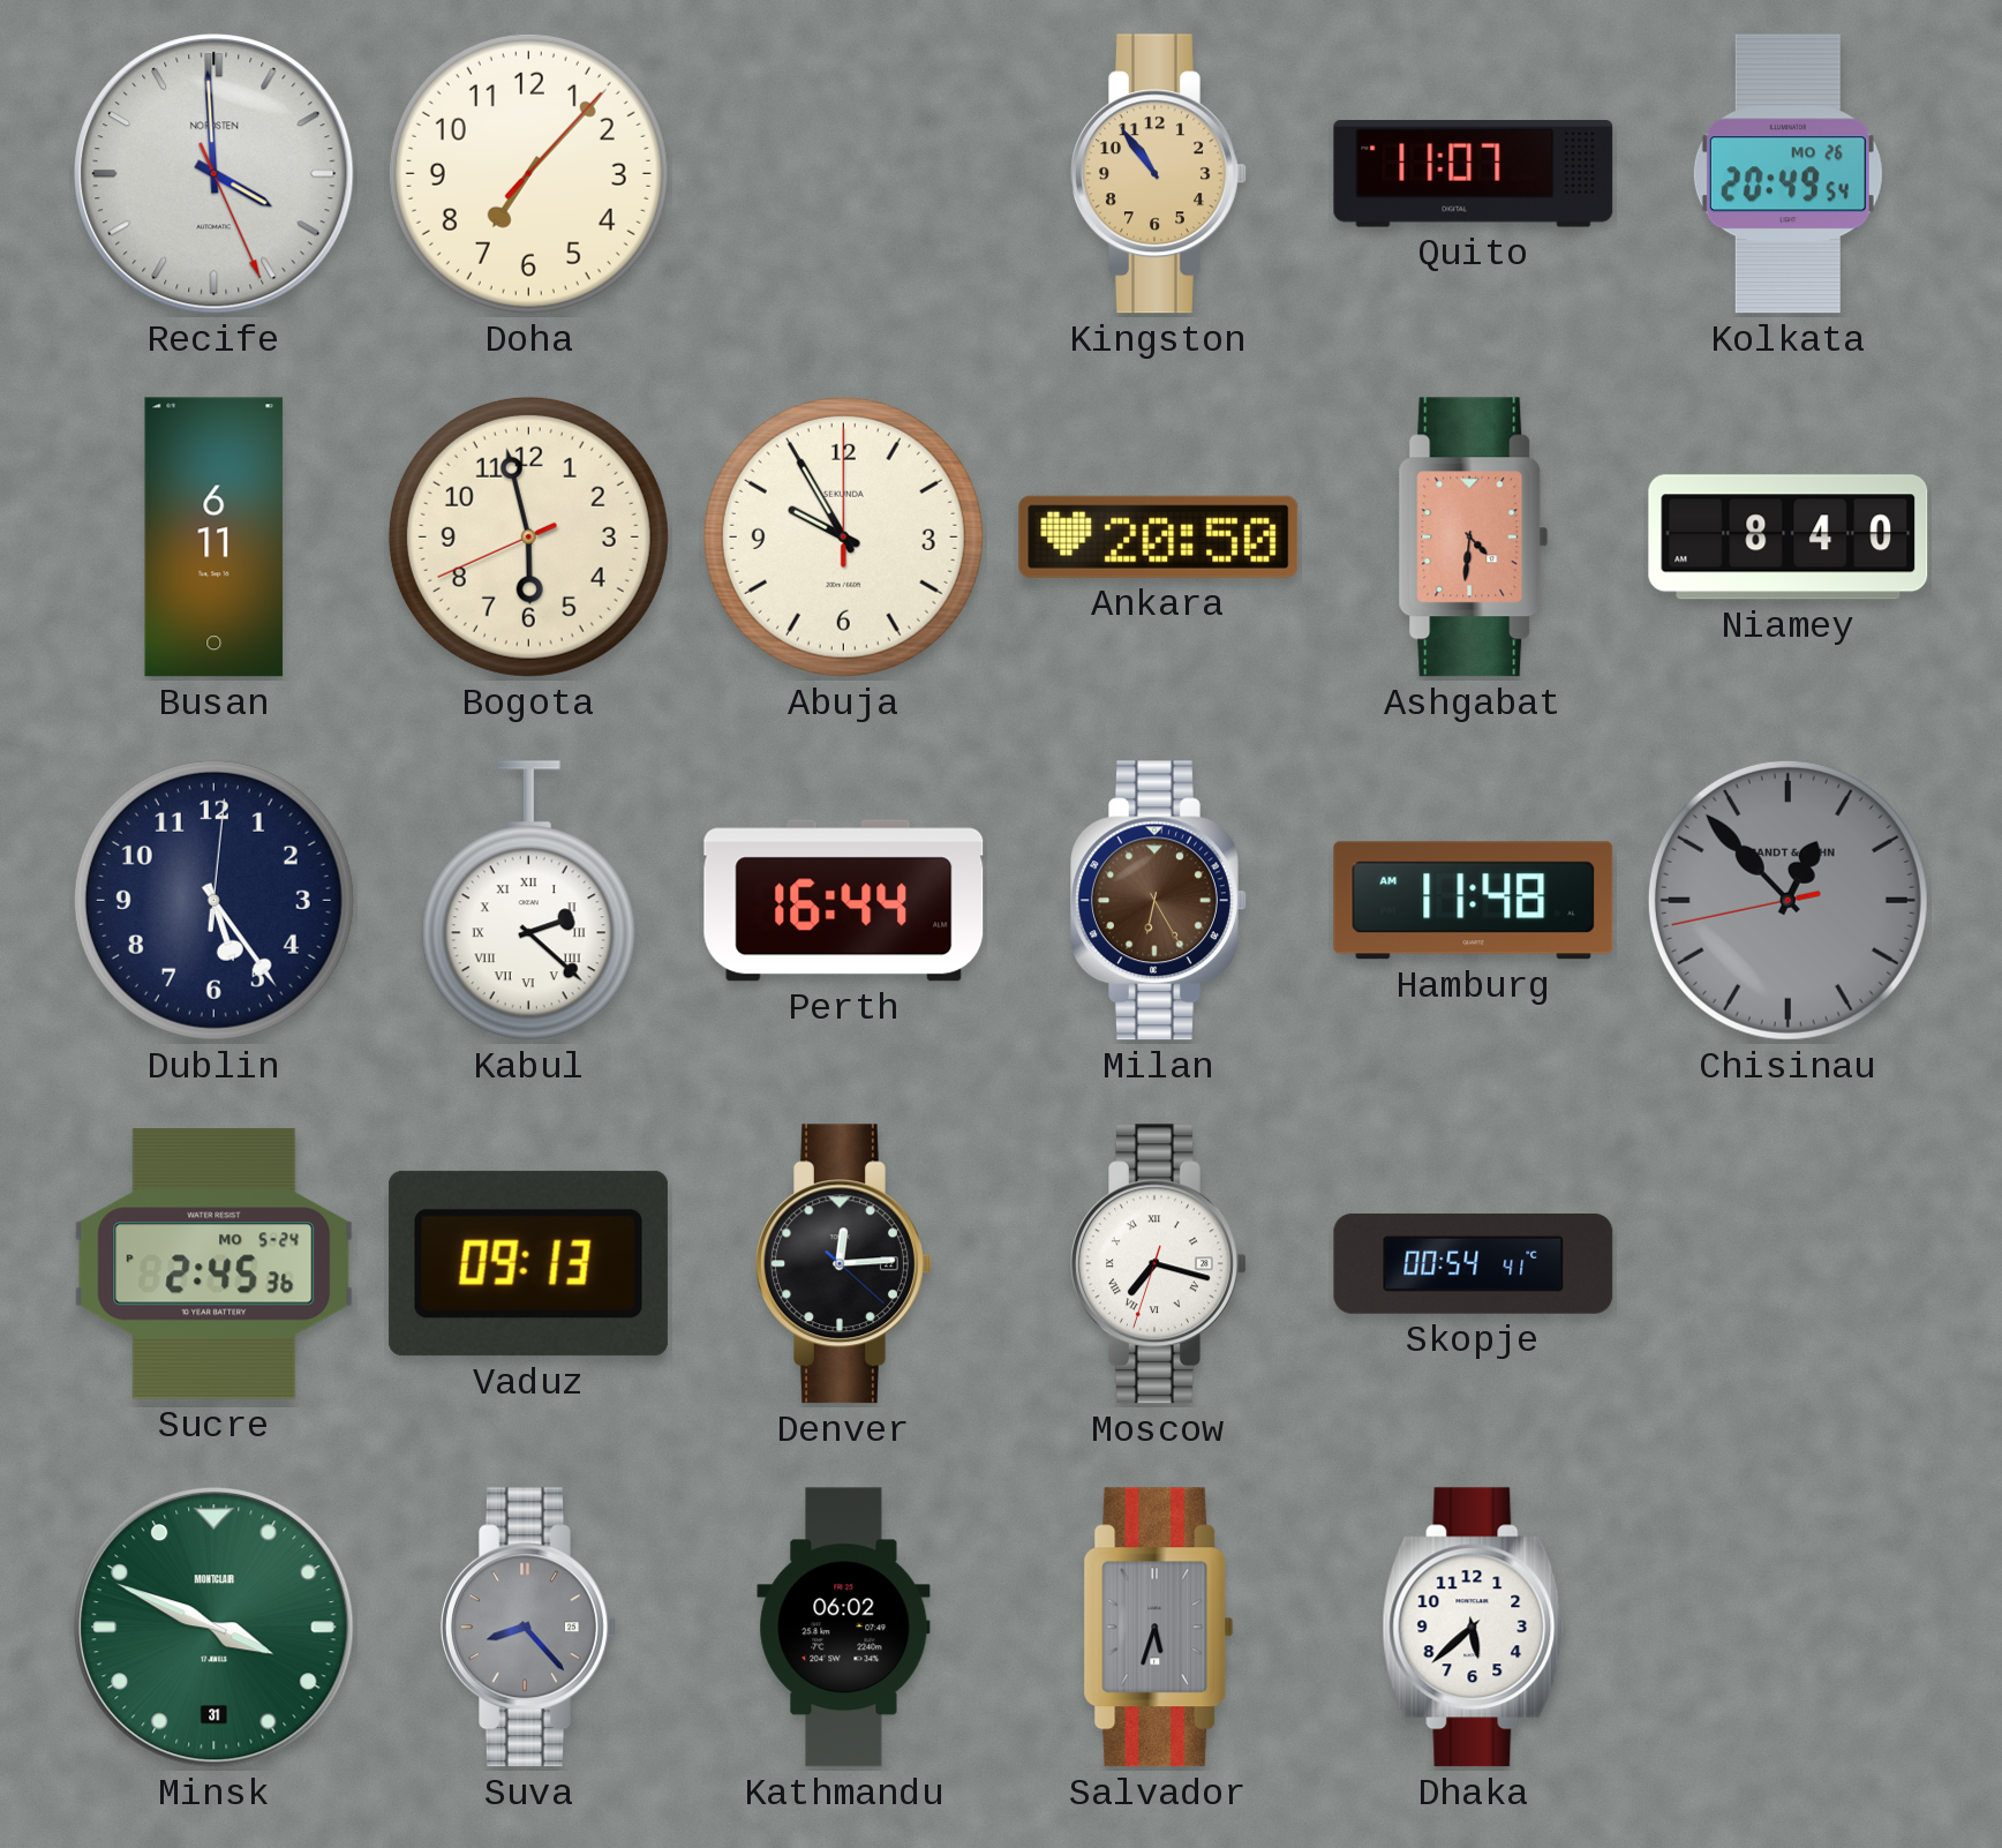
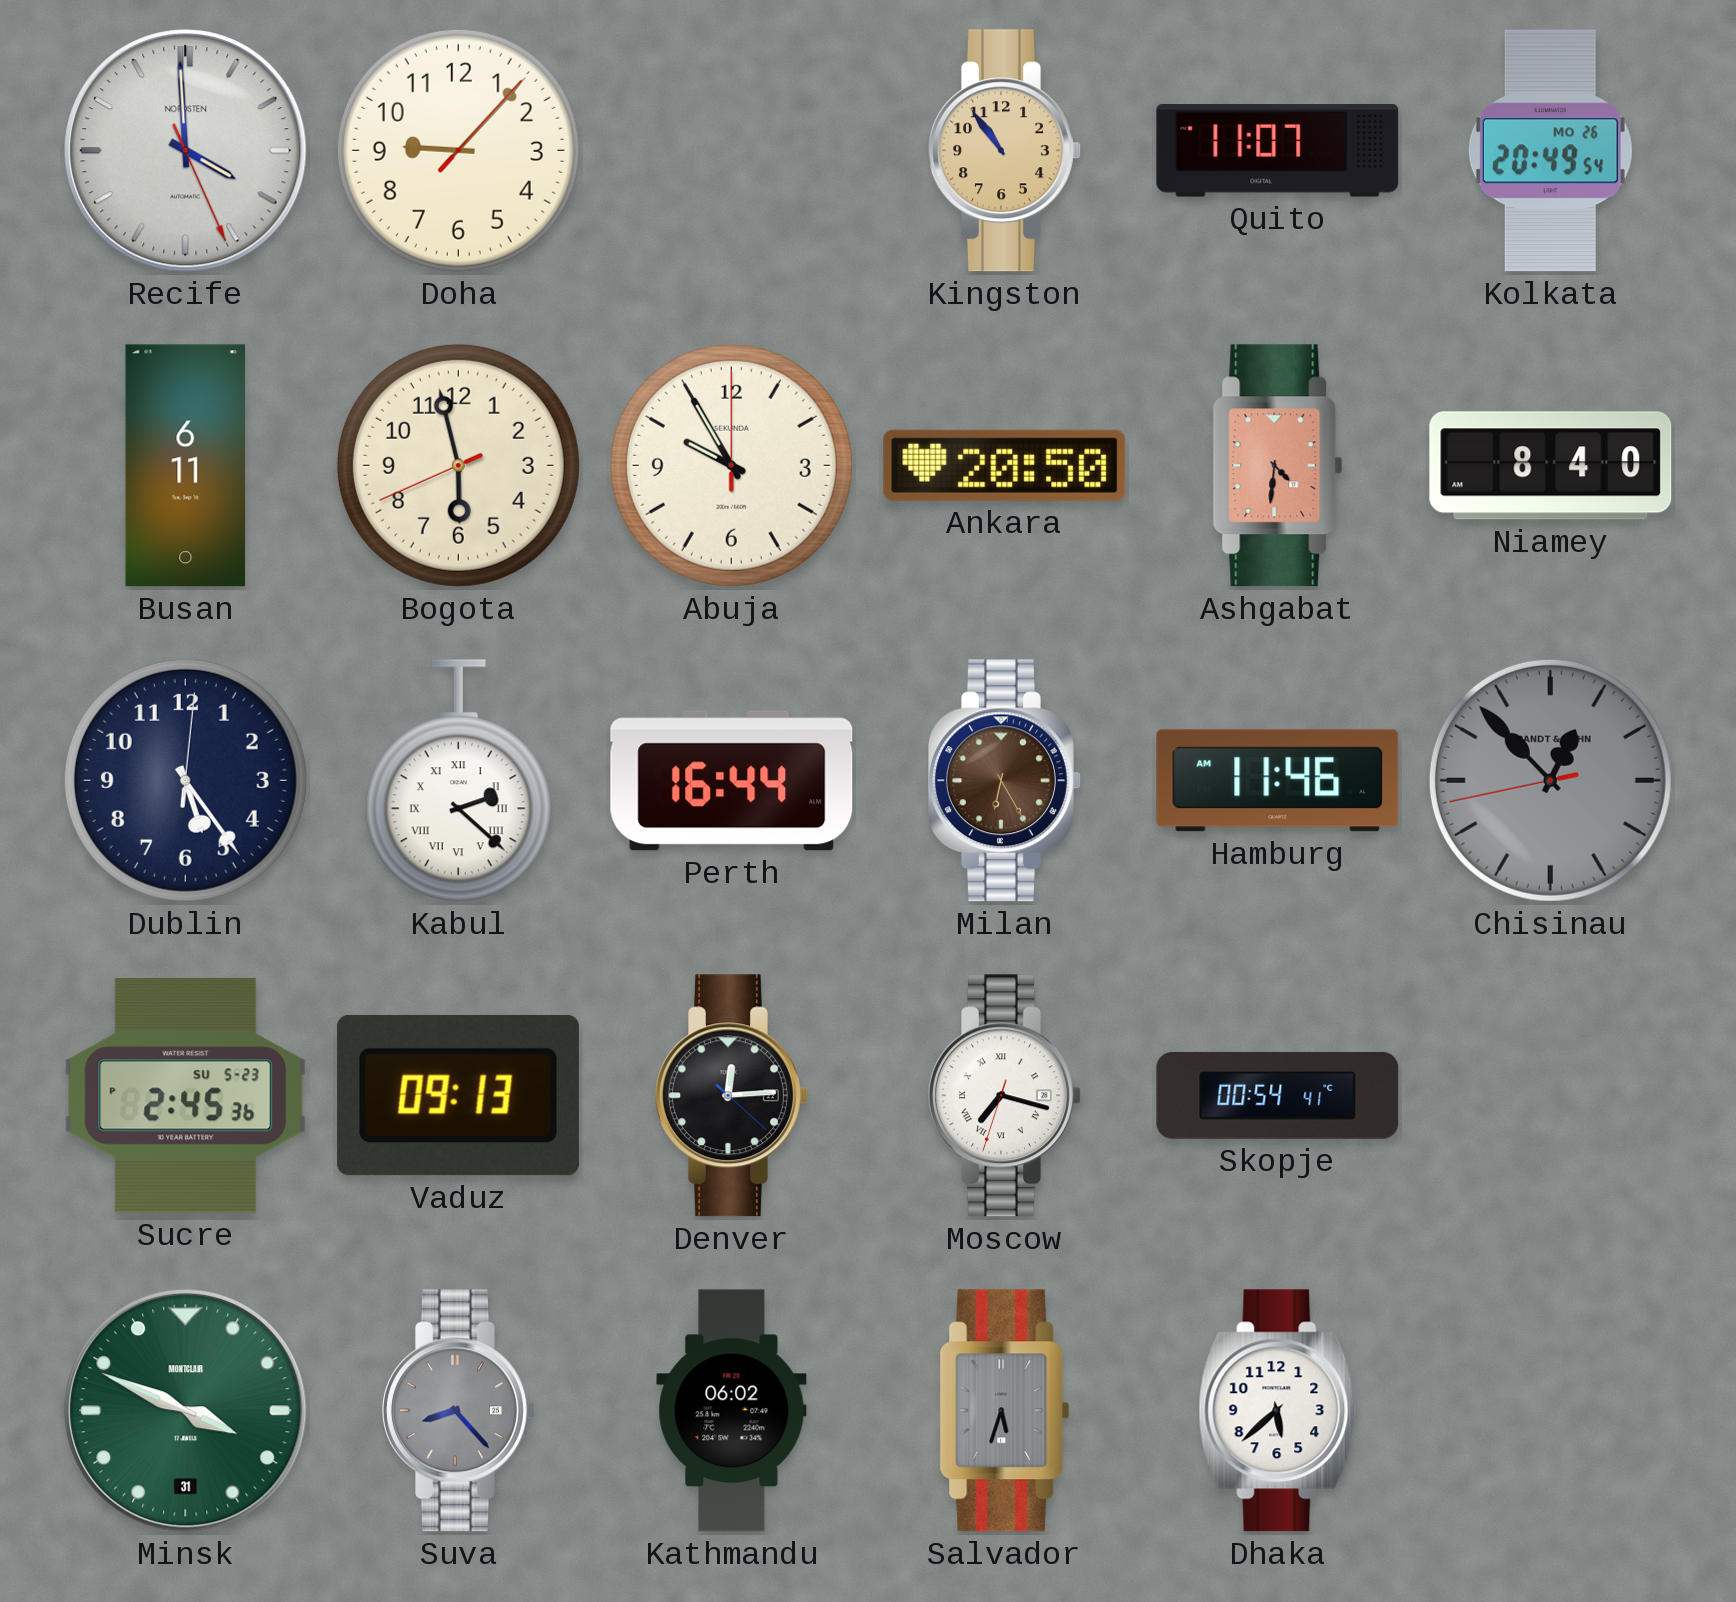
Doha: 7:07 -> 9:07 (458, 150)
Hamburg: 11:48 -> 11:46 (1278, 781)
Sucre date: MO 5-24 -> SU 5-23 (186, 1096)
